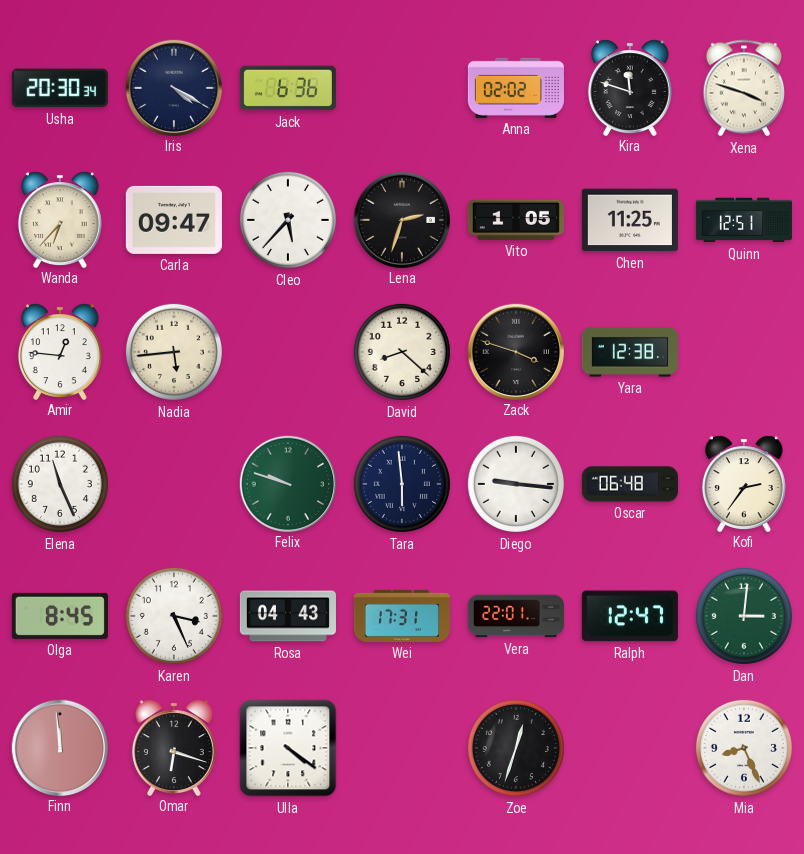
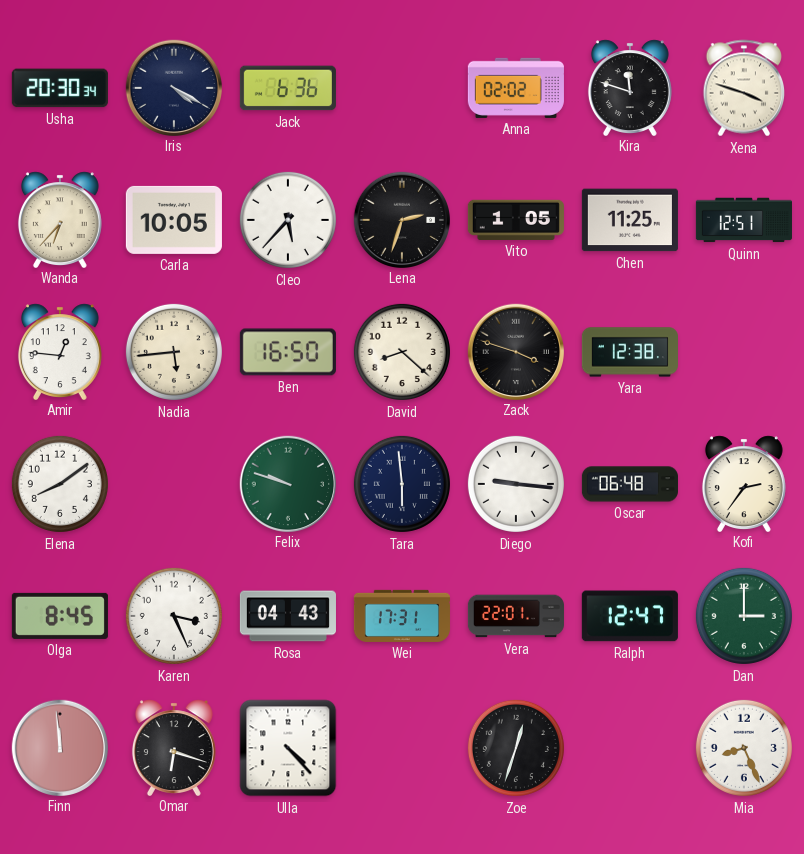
Carla: 09:47 -> 10:05 (174, 220)
Ben: none -> 16:50 (288, 352)
Elena: 11:26 -> 8:09 (60, 484)
Dan: 3:01 -> 3:00 (744, 616)
Ulla: 4:21 -> 4:23 (288, 748)
